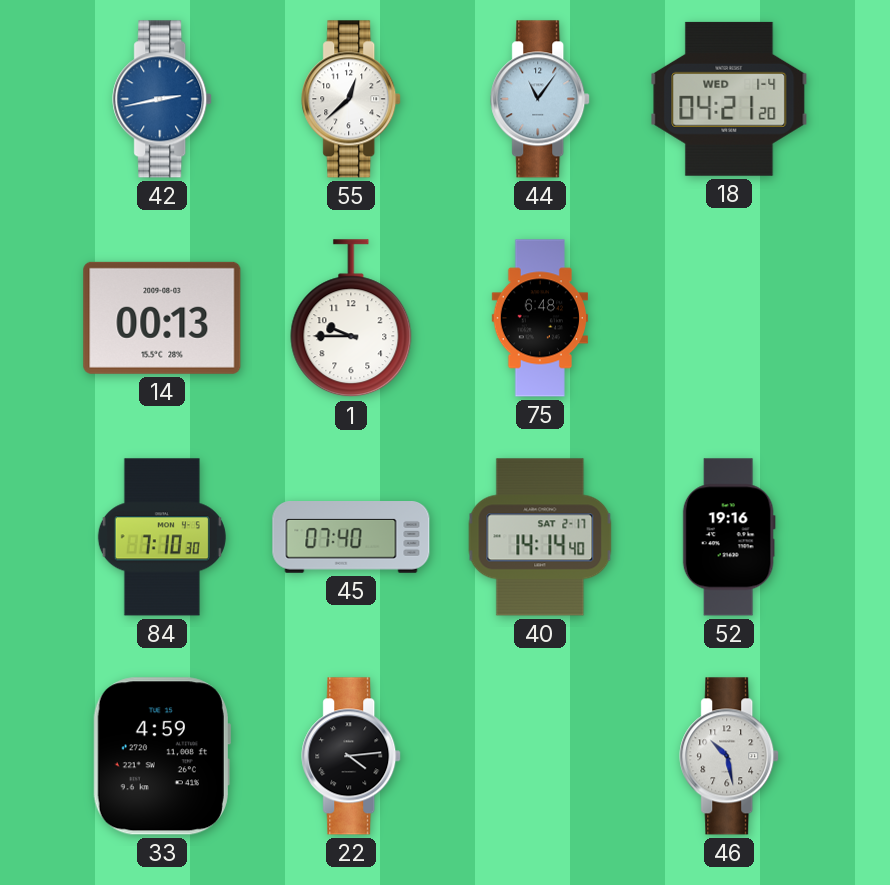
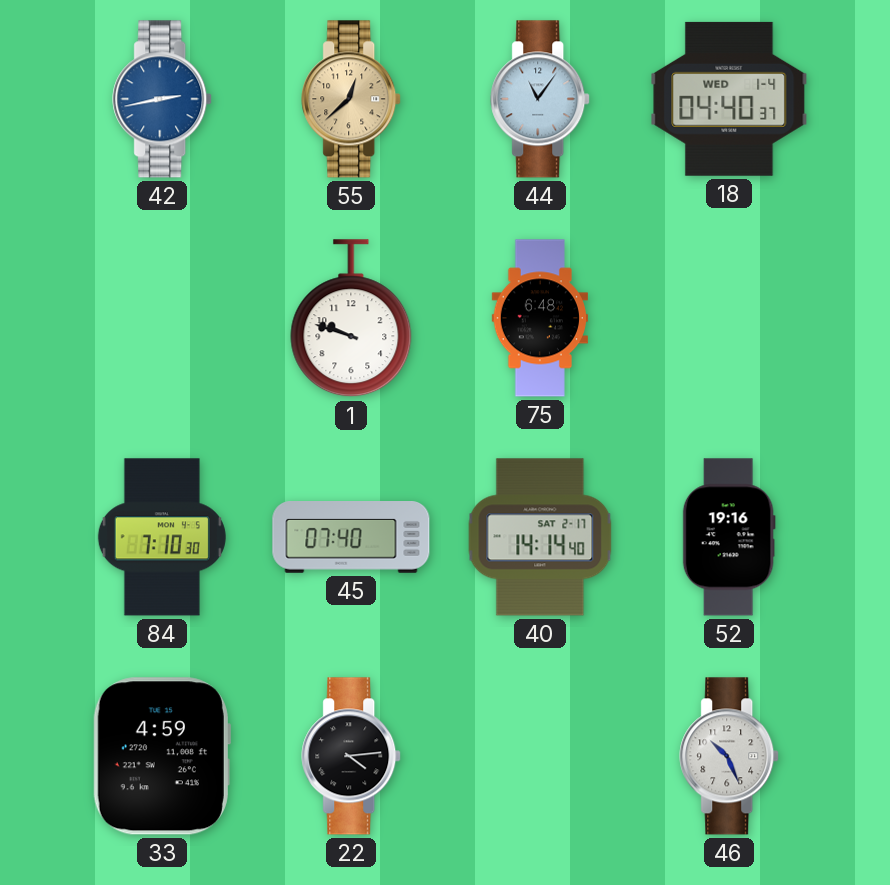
55 dial: white -> champagne (352, 99)
18: 04:21 -> 04:40 (729, 99)
14: 00:13 -> none (162, 318)
1: 9:45 -> 9:48 (351, 319)
46: 10:28 -> 10:26 (730, 756)
